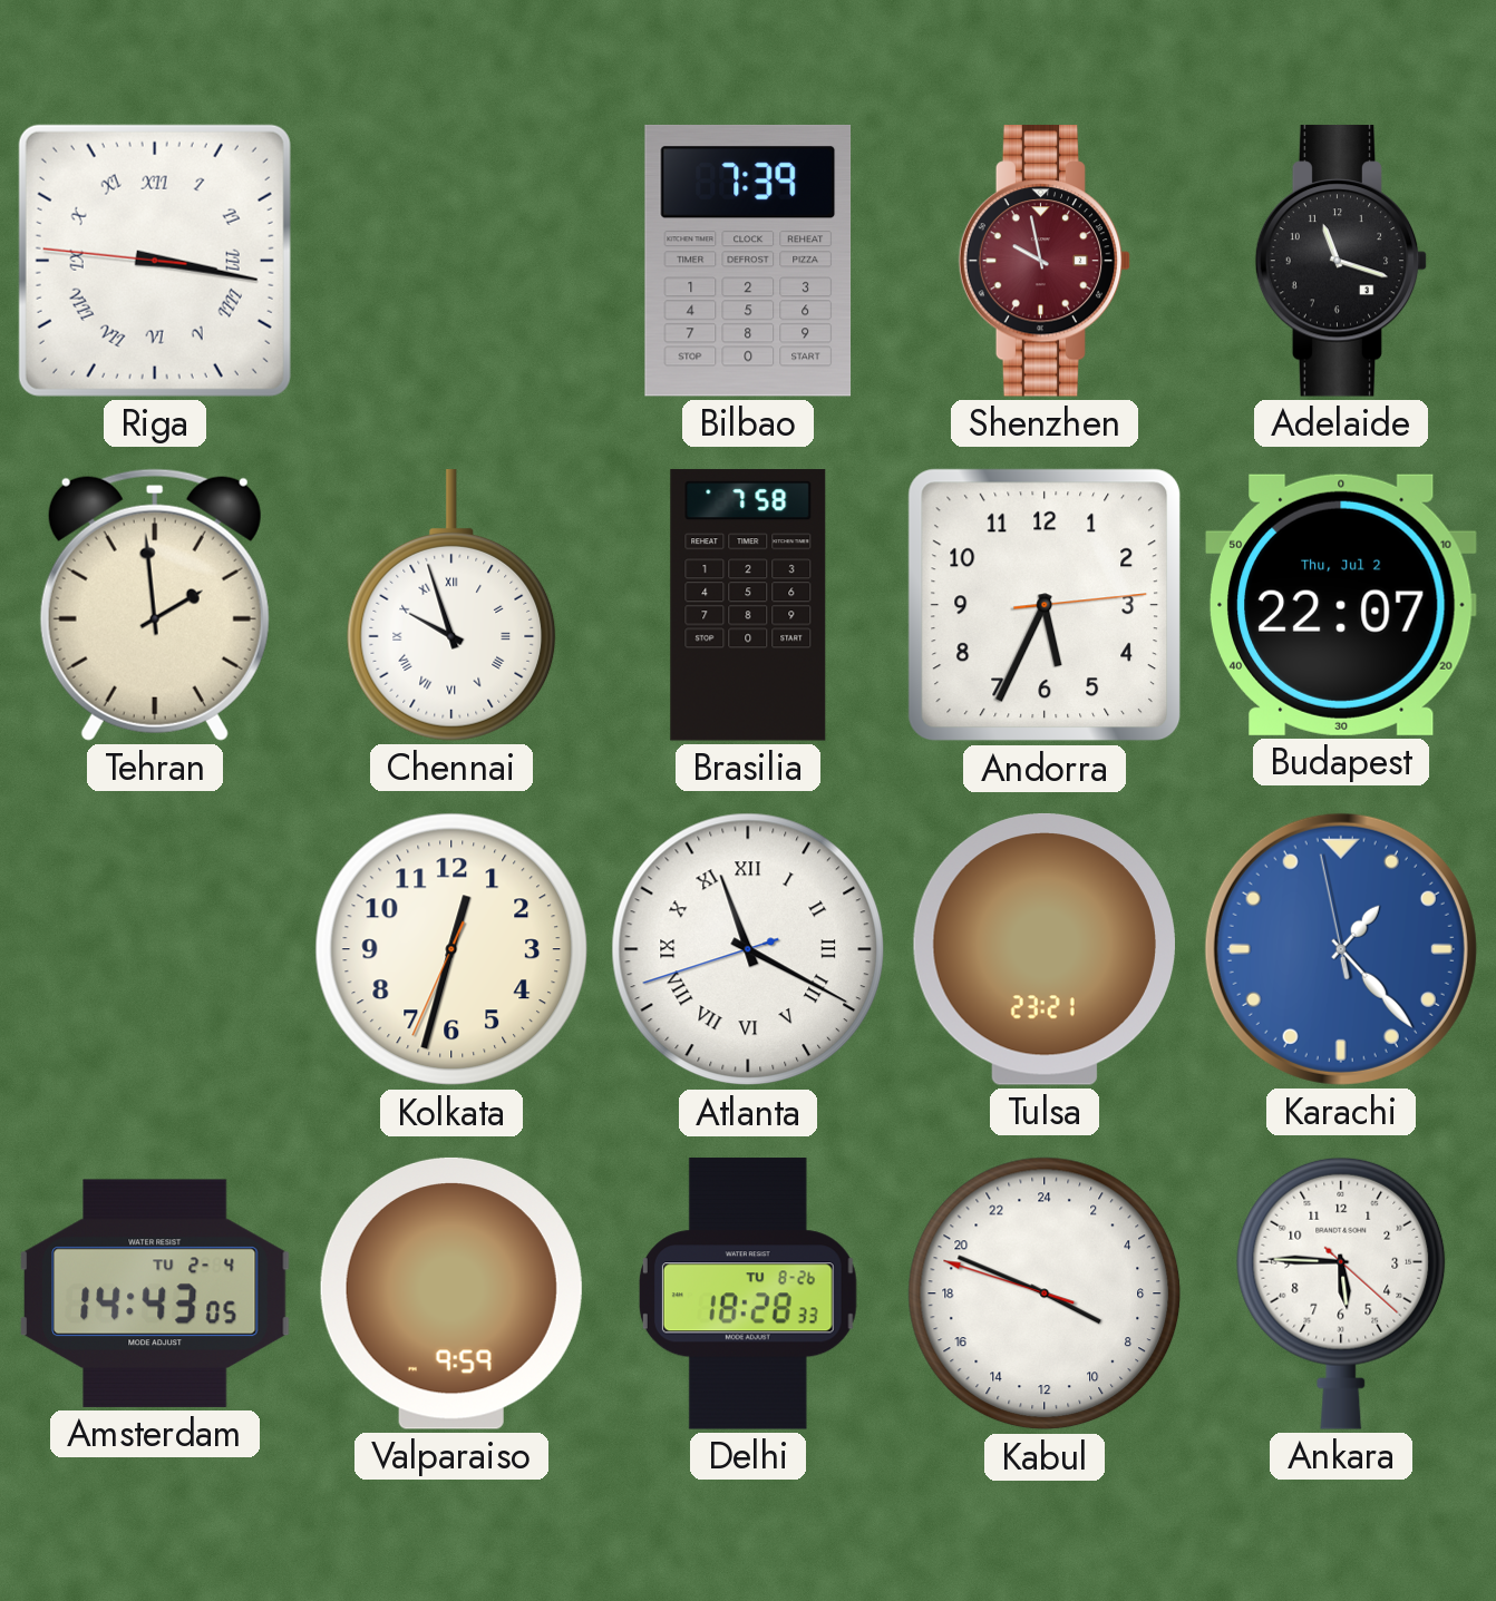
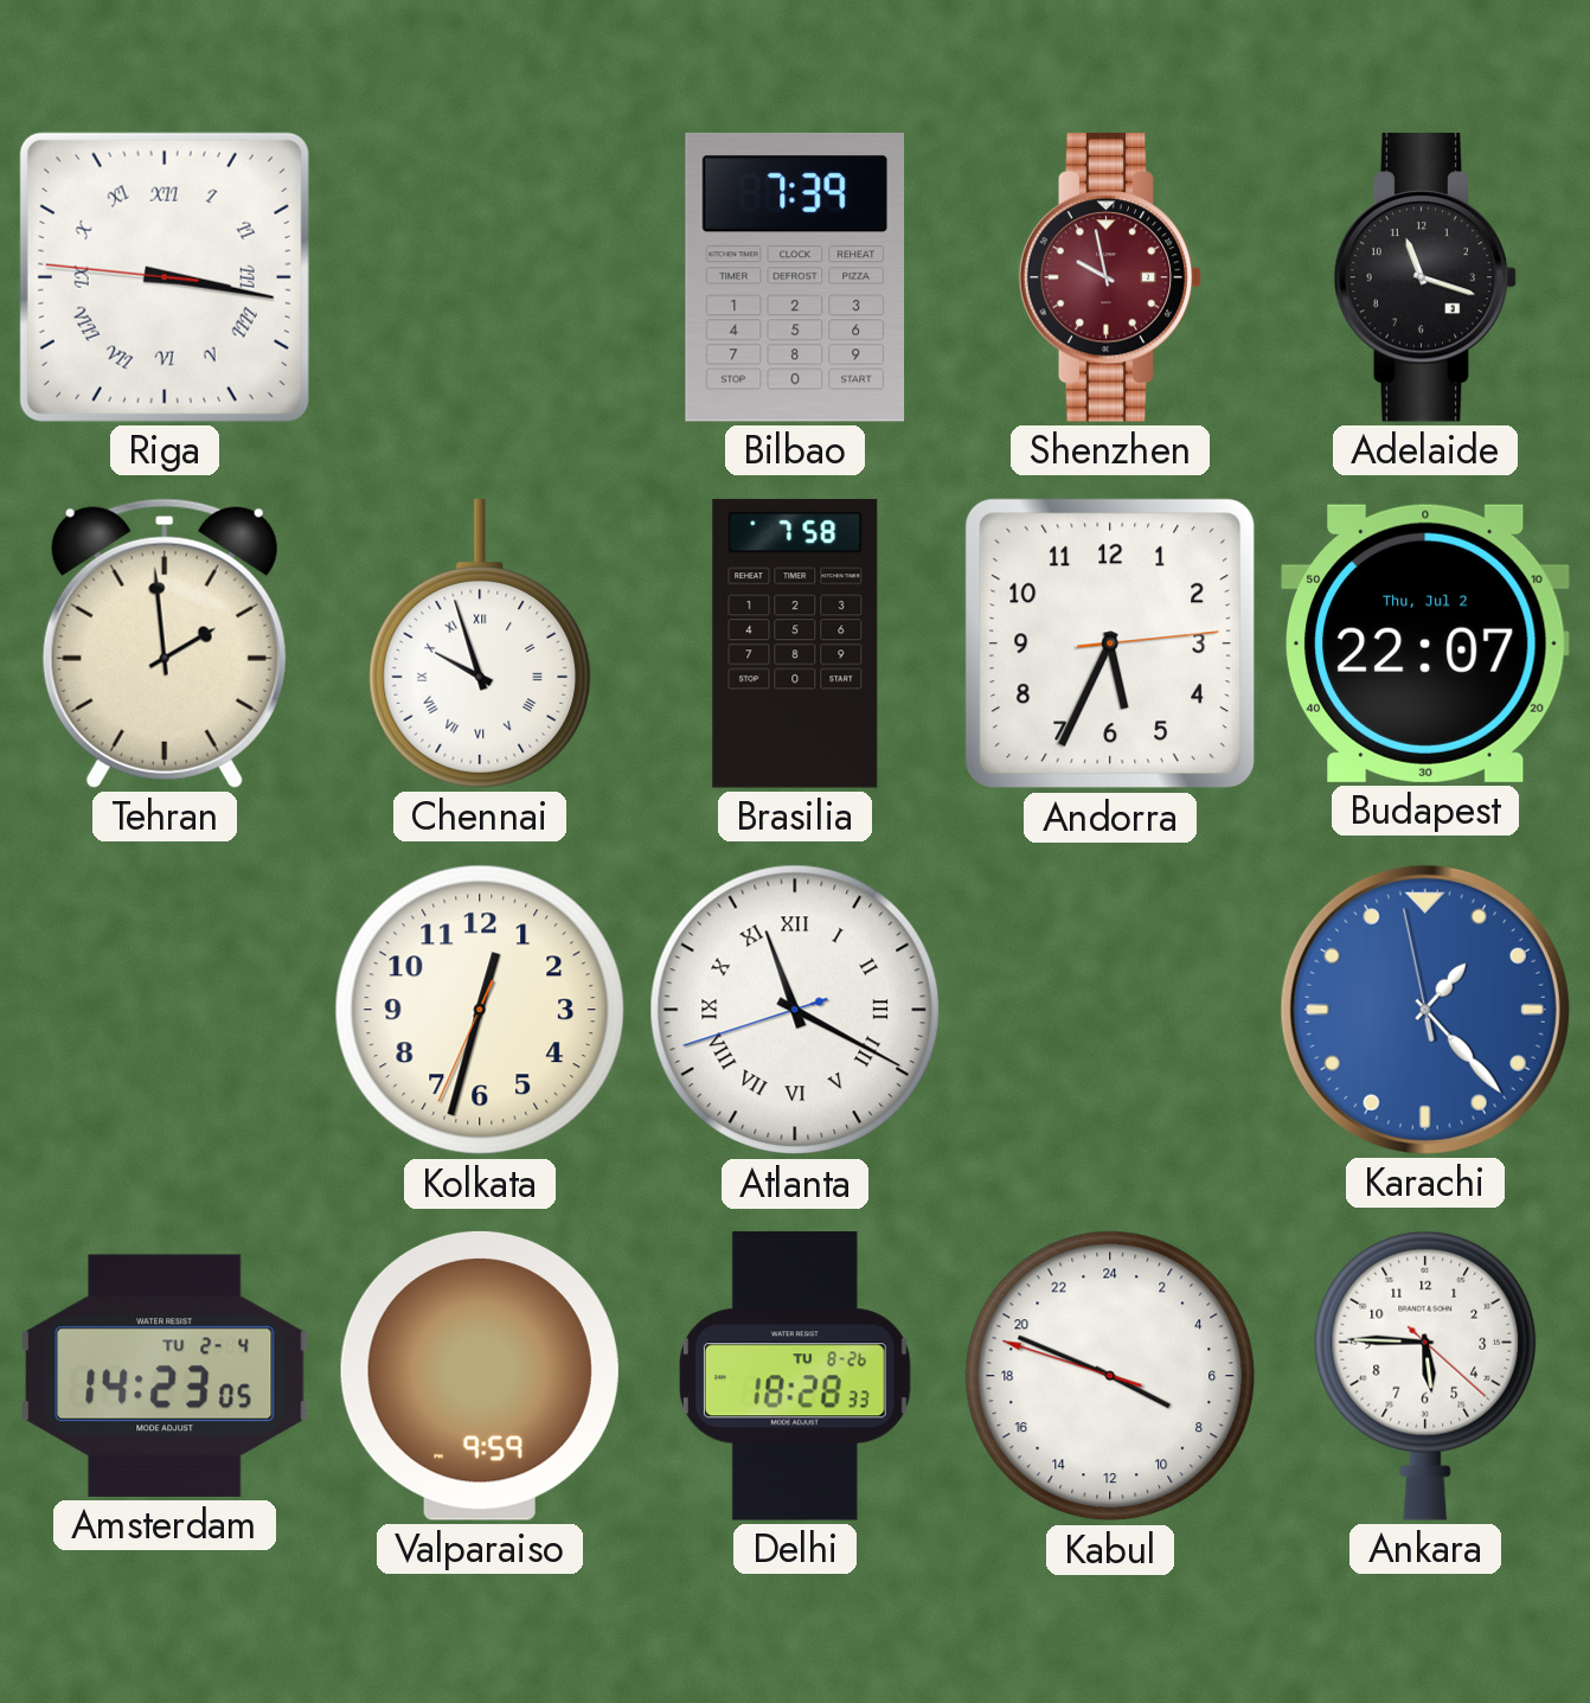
Tulsa: 23:21 -> none (1045, 949)
Amsterdam: 14:43 -> 14:23 (165, 1376)
